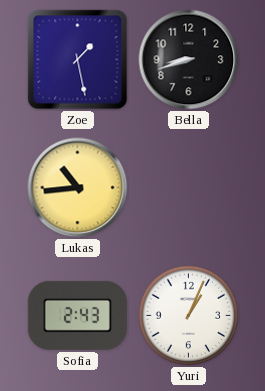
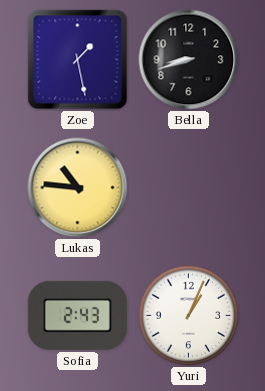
Lukas: 10:44 -> 10:46 (78, 188)
